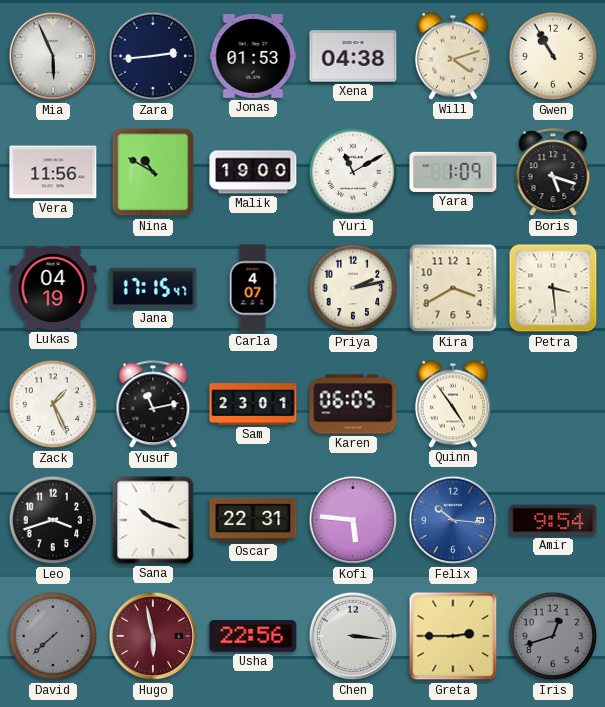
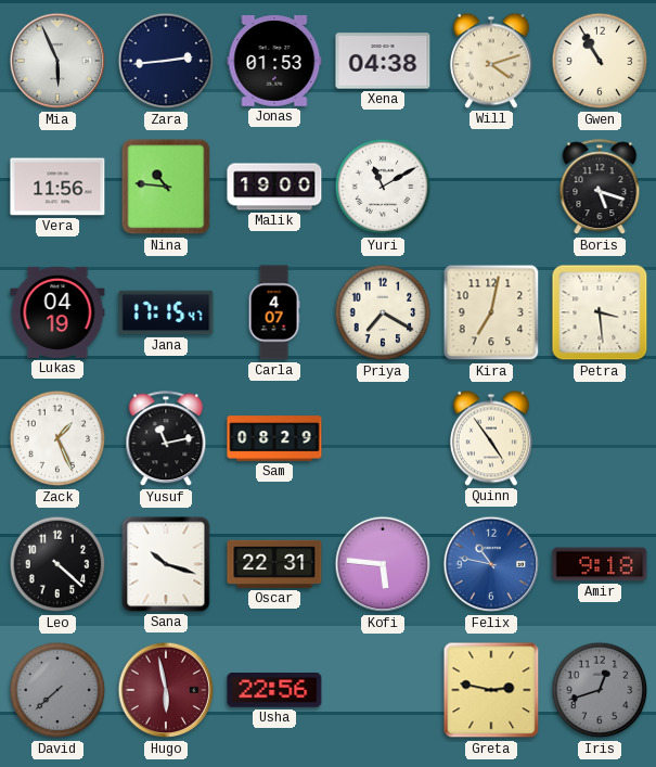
Nina: 10:50 -> 10:46 (166, 187)
Yara: 1:09 -> none (453, 172)
Priya: 2:13 -> 7:20 (383, 312)
Kira: 3:40 -> 7:02 (491, 312)
Sam: 23:01 -> 08:29 (274, 438)
Karen: 06:05 -> none (353, 404)
Leo: 3:42 -> 4:22 (57, 564)
Felix: 10:16 -> 10:47 (491, 564)
Amir: 9:54 -> 9:18 (600, 564)
Chen: 3:16 -> none (353, 636)
Greta: 2:45 -> 2:47 (491, 690)
